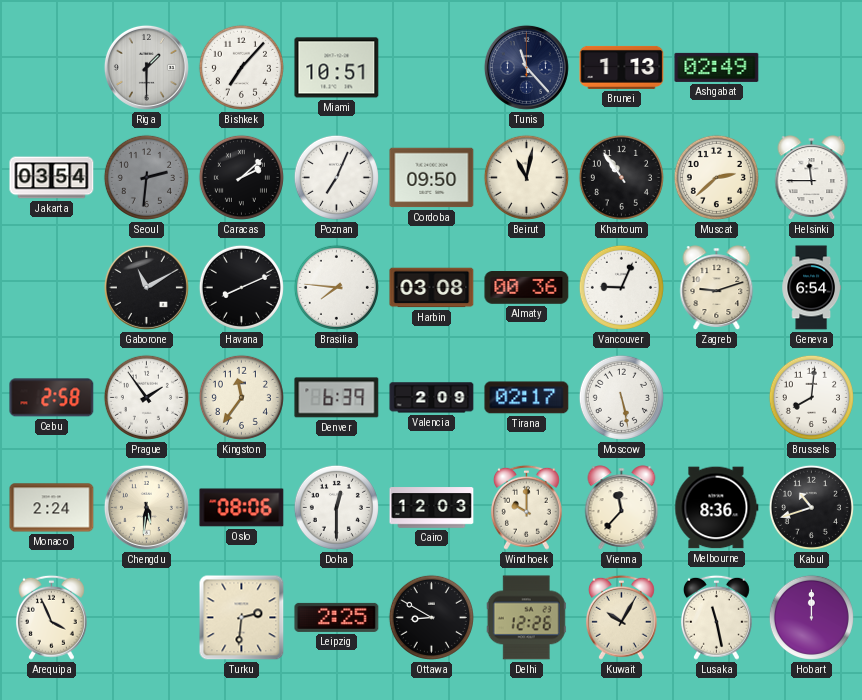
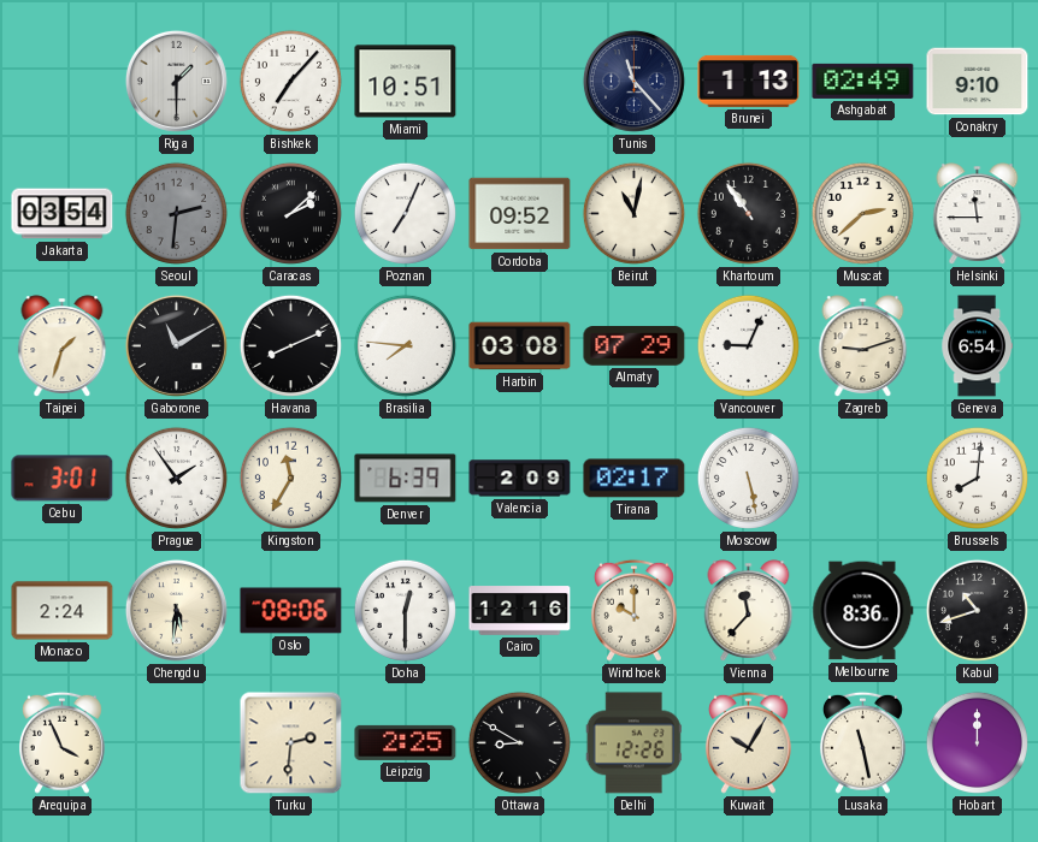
Conakry: none -> 9:10 (978, 82)
Cordoba: 09:50 -> 09:52 (520, 214)
Taipei: none -> 1:33 (63, 346)
Almaty: 00:36 -> 07:29 (635, 346)
Cebu: 2:58 -> 3:01 (63, 479)
Kingston: 11:36 -> 11:35 (290, 478)
Cairo: 12:03 -> 12:16 (520, 611)
